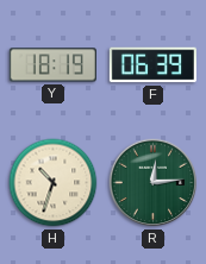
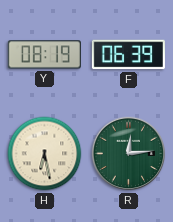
Y: 18:19 -> 08:19 (44, 55)
H: 10:33 -> 6:28 (45, 154)
